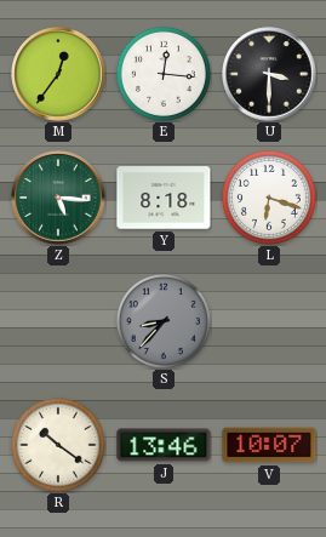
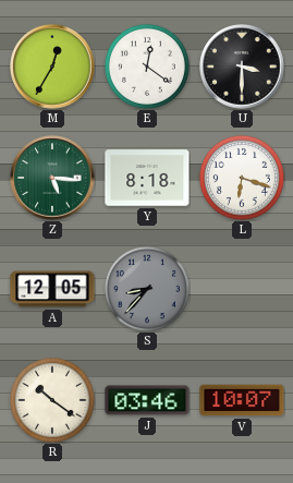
M: 12:36 -> 12:35 (52, 67)
E: 12:16 -> 12:21 (147, 67)
A: none -> 12:05 (52, 289)
J: 13:46 -> 03:46 (147, 400)
